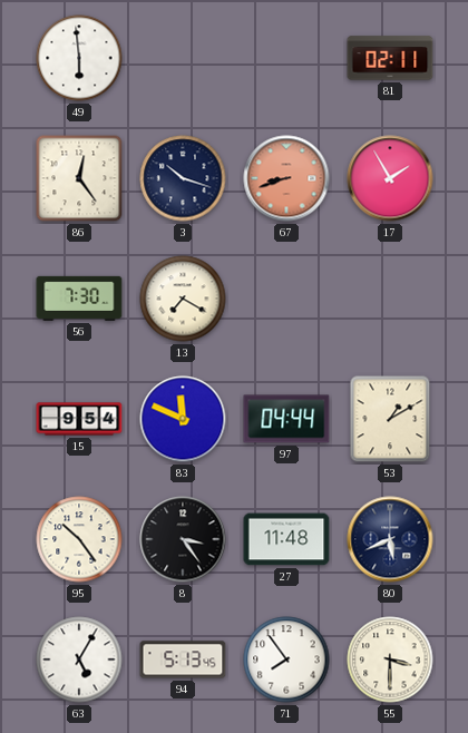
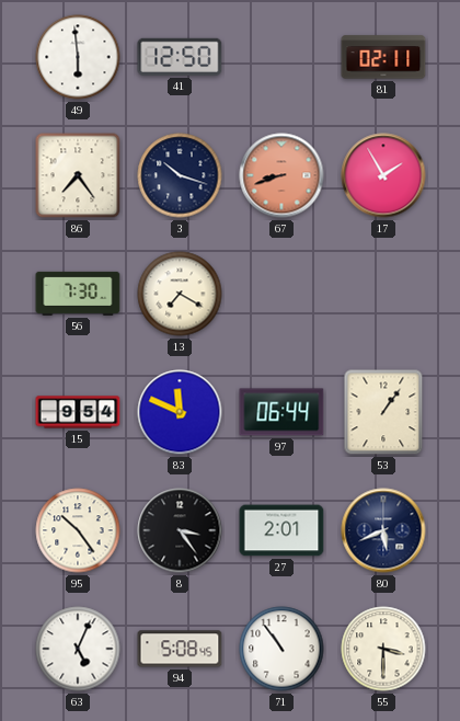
41: none -> 12:50 (180, 57)
86: 12:24 -> 7:24 (78, 175)
97: 04:44 -> 06:44 (281, 412)
53: 1:10 -> 1:06 (383, 412)
27: 11:48 -> 2:01 (281, 530)
63: 5:05 -> 5:04 (78, 649)
94: 5:13 -> 5:08 (180, 649)
71: 7:54 -> 10:54 (281, 649)
